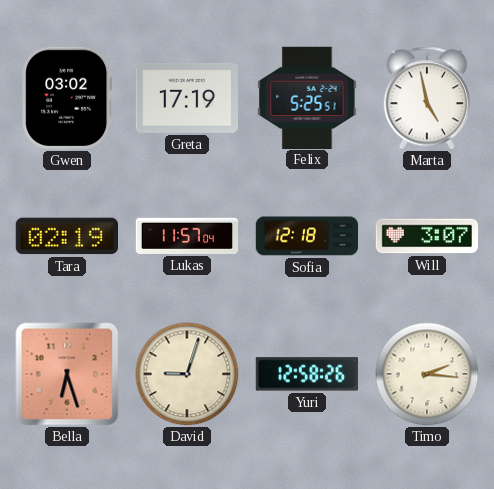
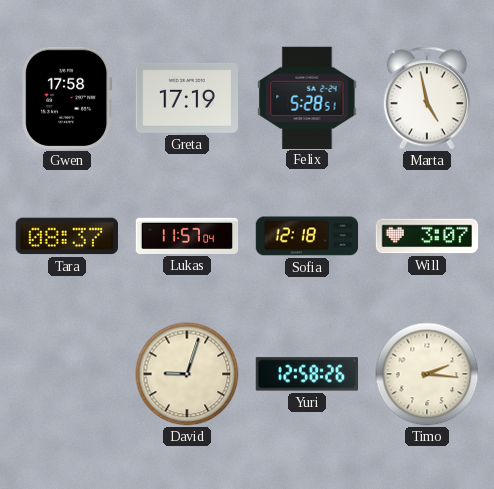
Gwen: 03:02 -> 17:58 (67, 98)
Felix: 5:25 -> 5:28 (307, 97)
Tara: 02:19 -> 08:37 (66, 236)
Bella: 6:27 -> none (67, 374)
